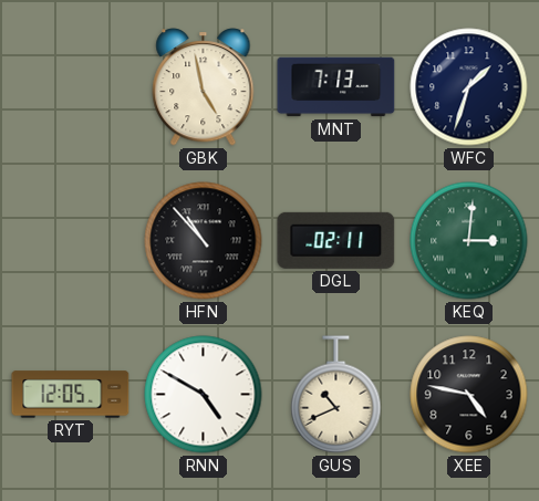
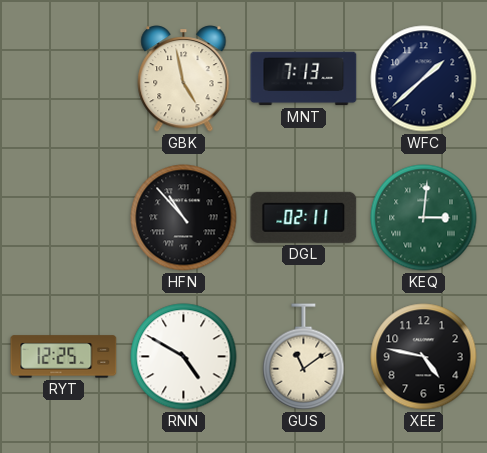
WFC: 1:33 -> 1:38 (424, 79)
RYT: 12:05 -> 12:25 (64, 357)
GUS: 10:41 -> 11:09 (304, 357)
